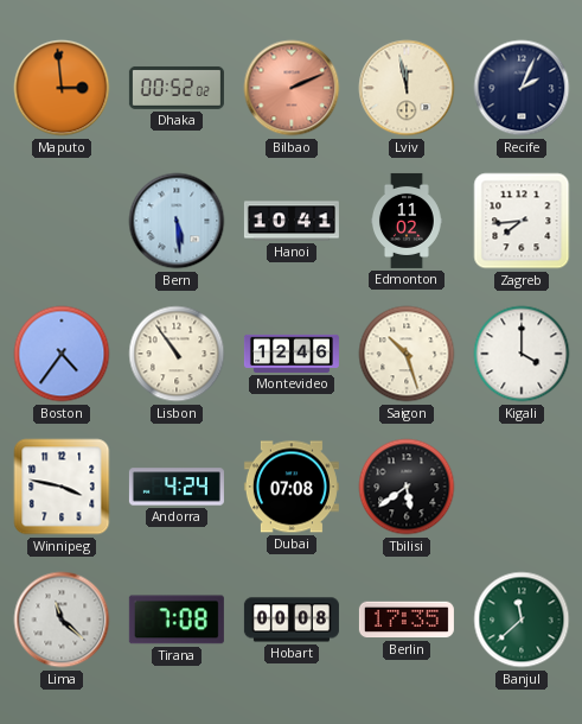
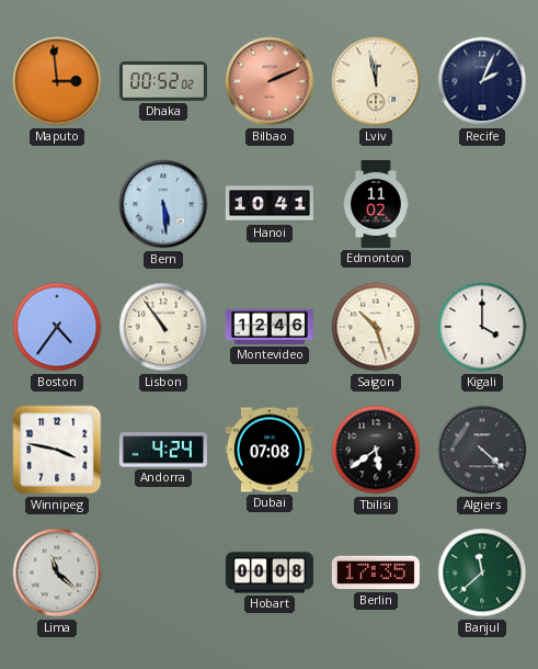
Zagreb: 7:44 -> none (522, 221)
Algiers: none -> 4:22 (482, 450)
Tirana: 7:08 -> none (177, 620)
